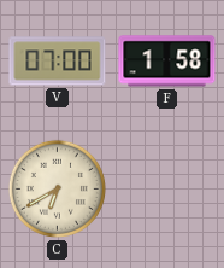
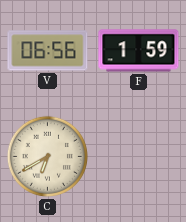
V: 07:00 -> 06:56 (48, 51)
F: 1:58 -> 1:59 (139, 51)
